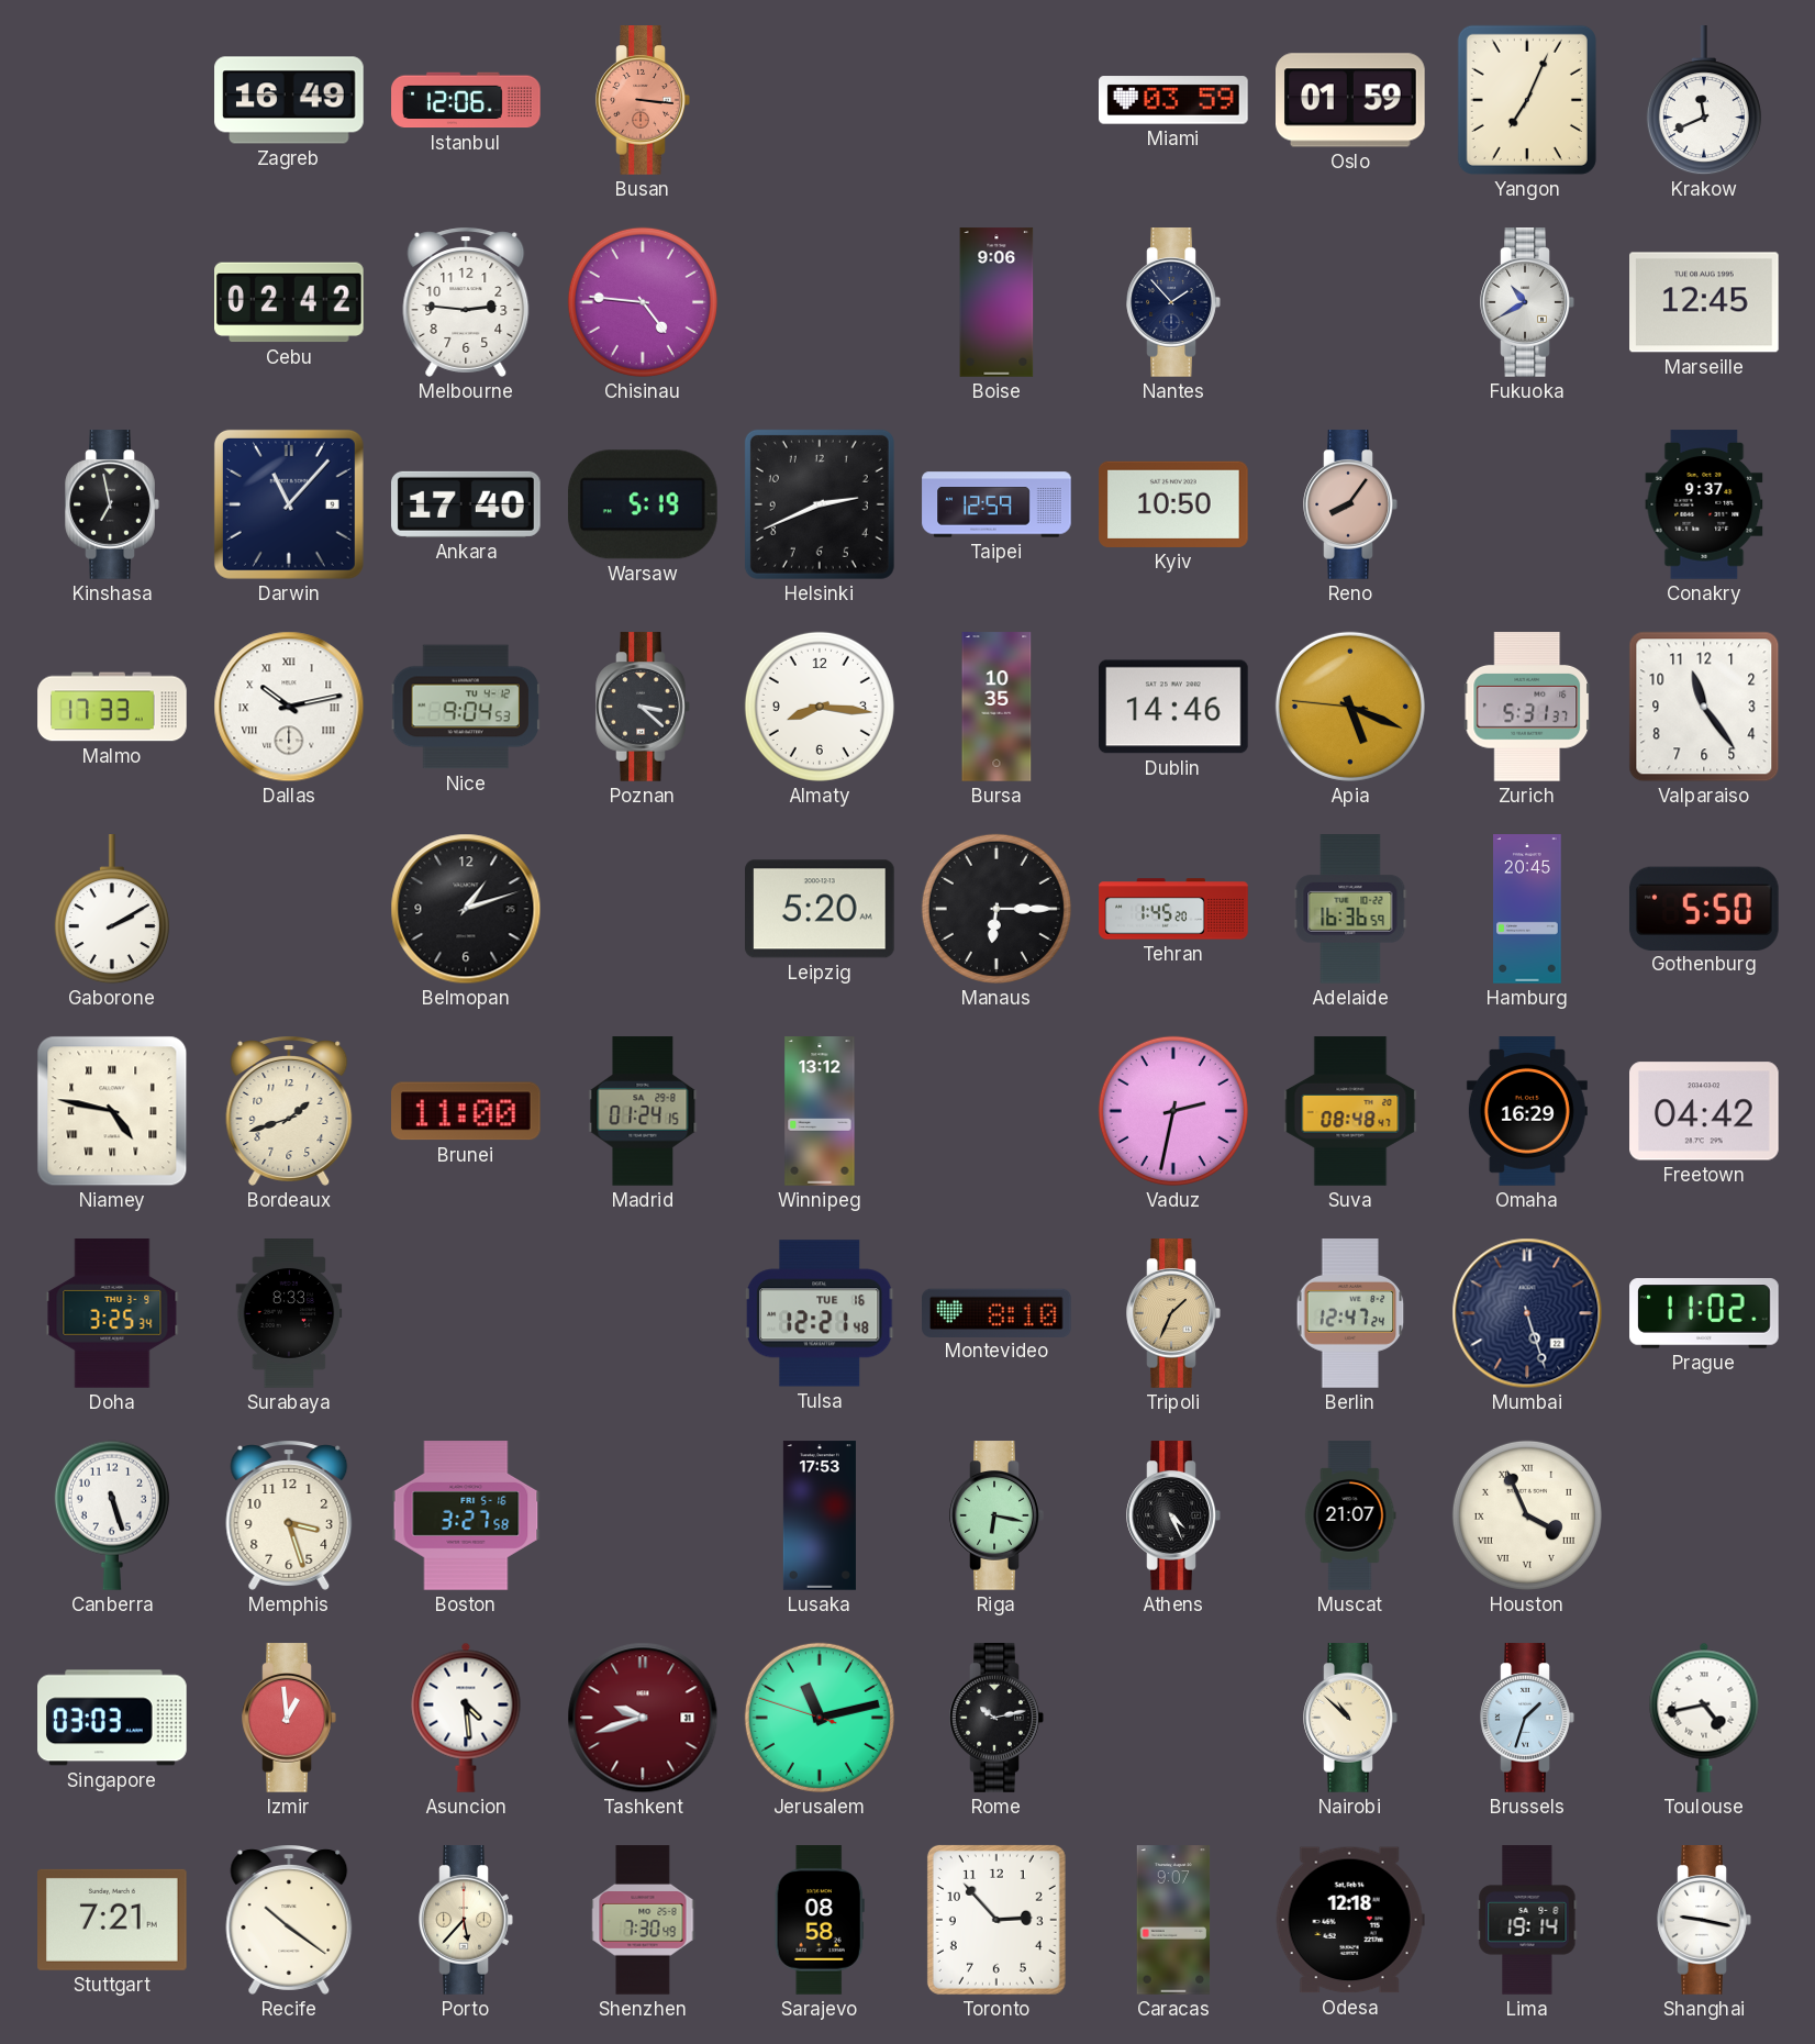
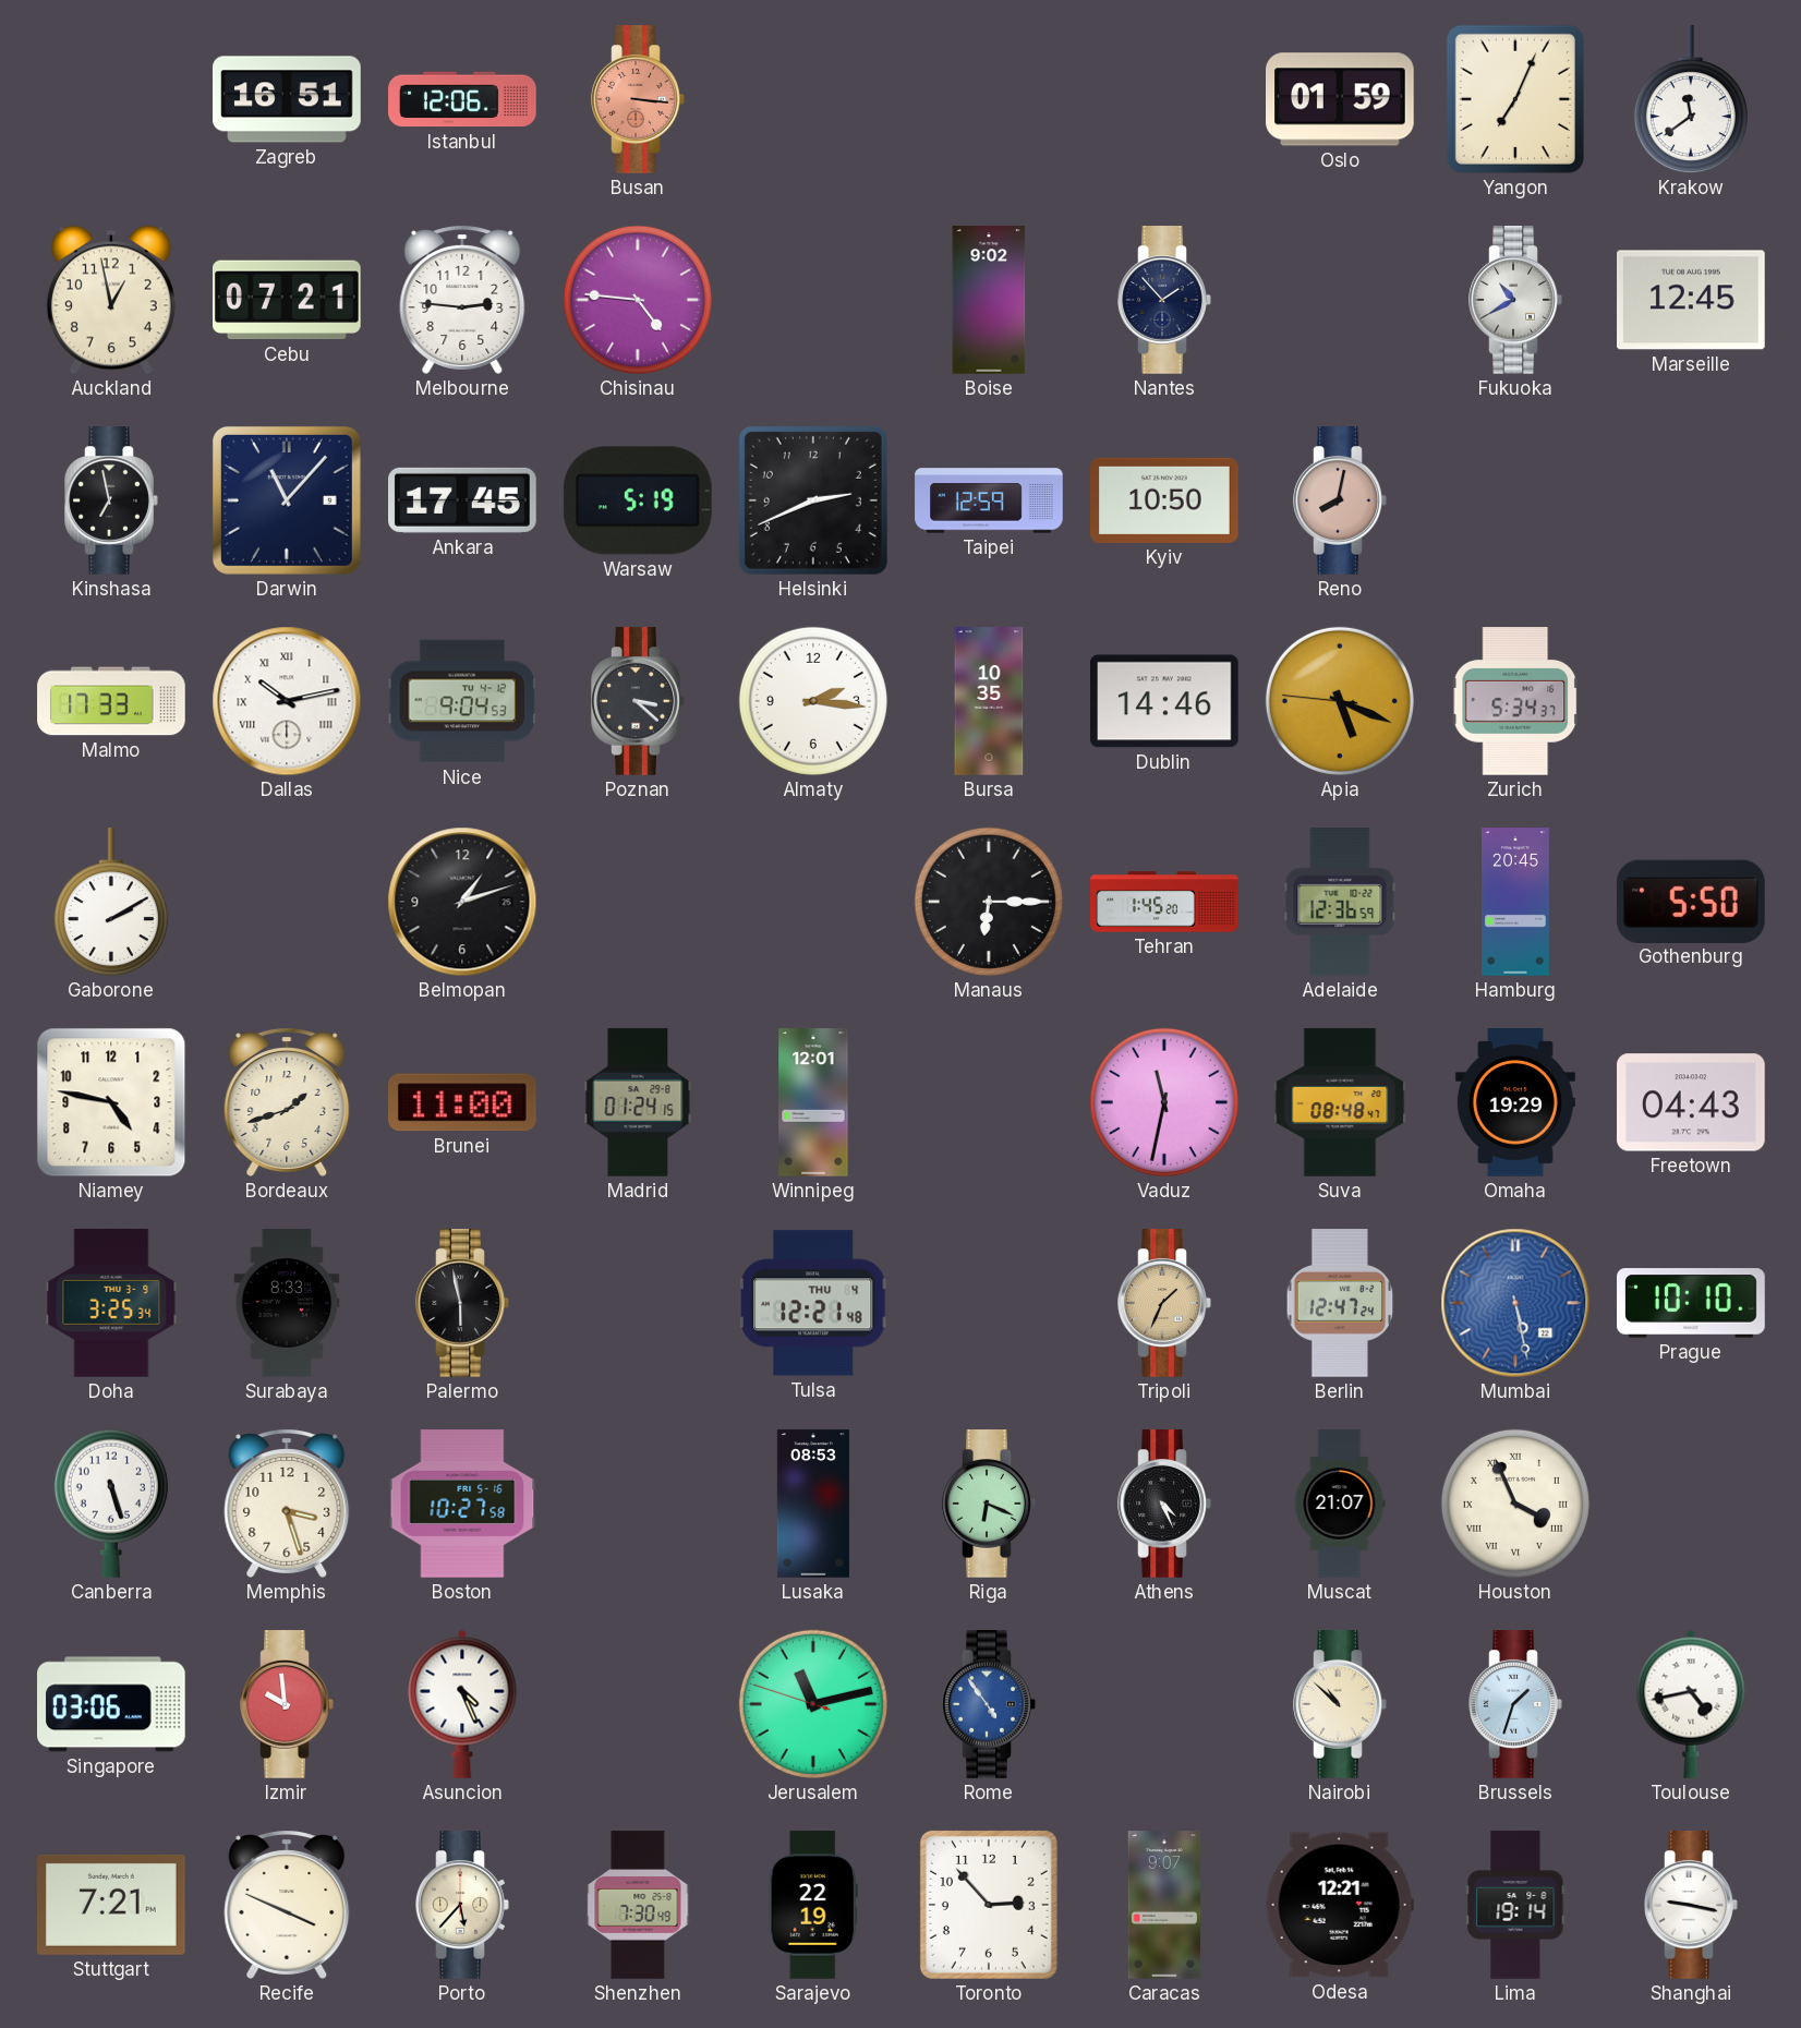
Zagreb: 16:49 -> 16:51 (287, 99)
Miami: 03:59 -> none (1174, 100)
Krakow: 11:41 -> 11:39 (1691, 100)
Auckland: none -> 12:58 (111, 300)
Cebu: 02:42 -> 07:21 (288, 300)
Boise: 9:06 -> 9:02 (989, 300)
Ankara: 17:40 -> 17:45 (462, 500)
Reno: 8:06 -> 8:02 (1340, 500)
Conakry: 9:37 -> none (1704, 504)
Almaty: 8:16 -> 2:16 (813, 701)
Zurich: 5:31 -> 5:34 (1515, 702)
Valparaiso: 11:24 -> none (1704, 707)
Leipzig: 5:20 -> none (821, 909)
Adelaide: 16:36 -> 12:36 (1340, 902)
Niamey numerals: Roman -> Arabic (111, 1102)
Winnipeg: 13:12 -> 12:01 (813, 1102)
Vaduz: 2:32 -> 11:32 (1164, 1102)
Omaha: 16:29 -> 19:29 (1515, 1102)
Freetown: 04:42 -> 04:43 (1692, 1102)
Palermo: none -> 5:58 (462, 1303)
Tulsa date: TUE 16 -> THU 4 (813, 1303)
Montevideo: 8:10 -> none (998, 1312)
Mumbai: 5:27 -> 5:28 (1515, 1303)
Mumbai dial: navy -> blue (1515, 1303)
Prague: 11:02 -> 10:10 (1691, 1303)
Boston: 3:27 -> 10:27 (462, 1504)
Lusaka: 17:53 -> 08:53 (813, 1504)
Riga: 6:17 -> 6:19 (989, 1504)
Singapore: 03:03 -> 03:06 (112, 1704)
Izmir: 12:59 -> 9:59 (287, 1704)
Asuncion: 4:29 -> 4:26 (462, 1704)
Tashkent: 9:42 -> none (643, 1718)
Rome: 10:13 -> 4:54 (989, 1704)
Rome dial: black -> blue (989, 1704)
Recife: 10:21 -> 3:49 (287, 1905)
Sarajevo: 08:58 -> 22:19 (813, 1905)
Odesa: 12:18 -> 12:21 (1340, 1905)
